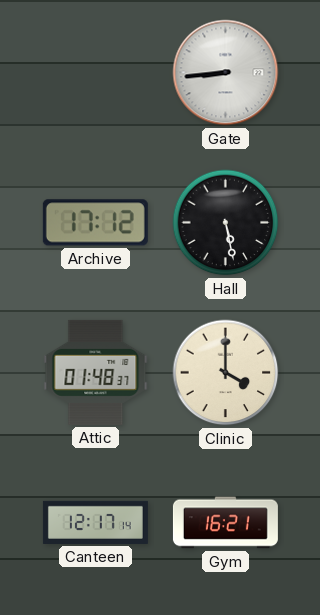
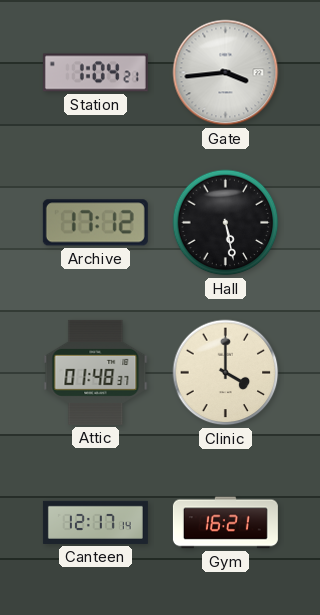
Station: none -> 1:04 (95, 73)
Gate: 8:44 -> 3:44 (226, 73)
